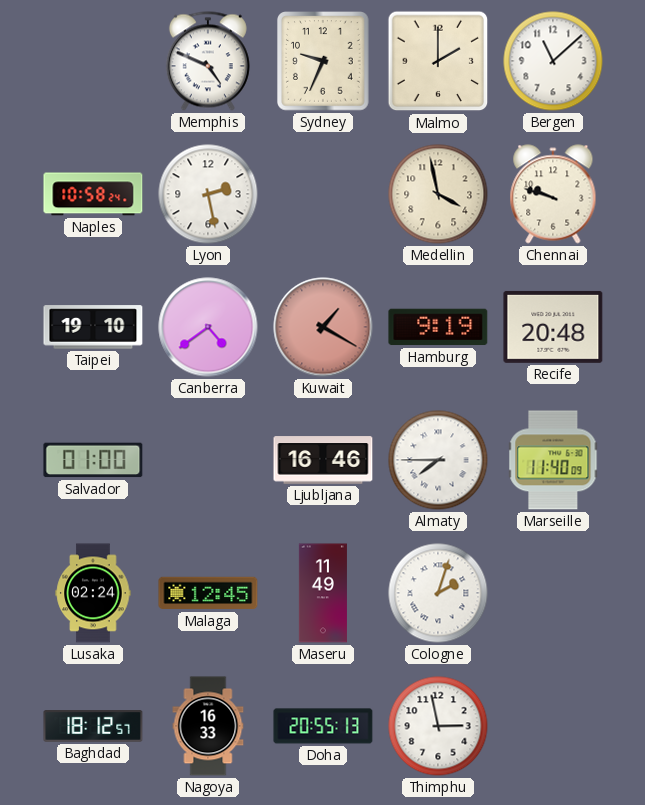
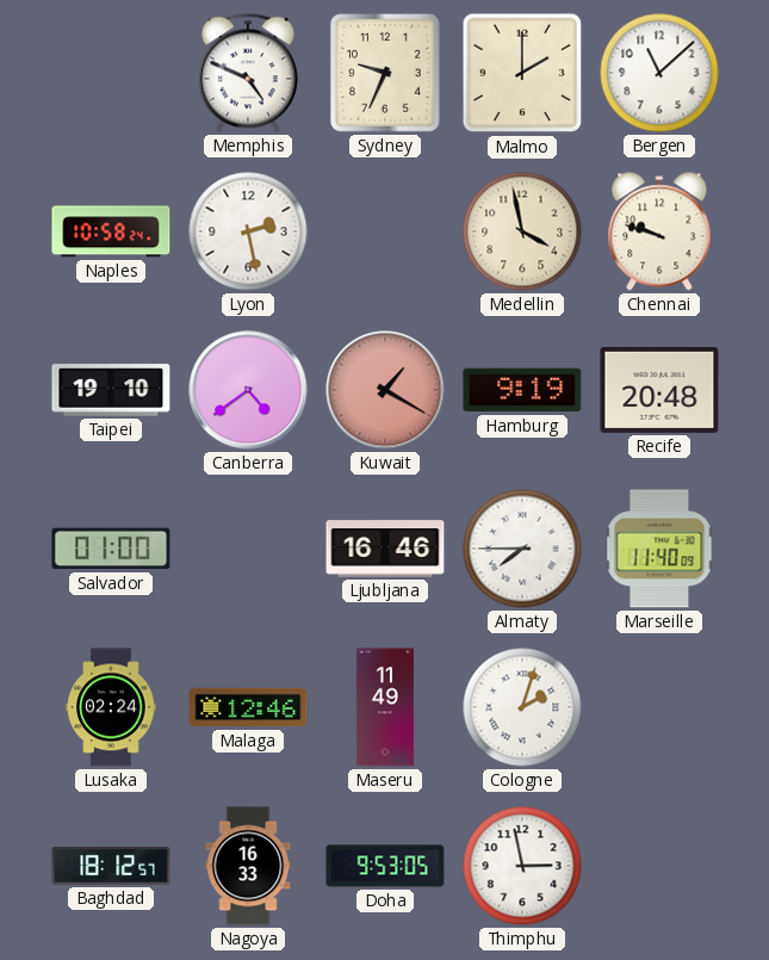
Malaga: 12:45 -> 12:46 (248, 707)
Doha: 20:55 -> 9:53 (385, 866)
